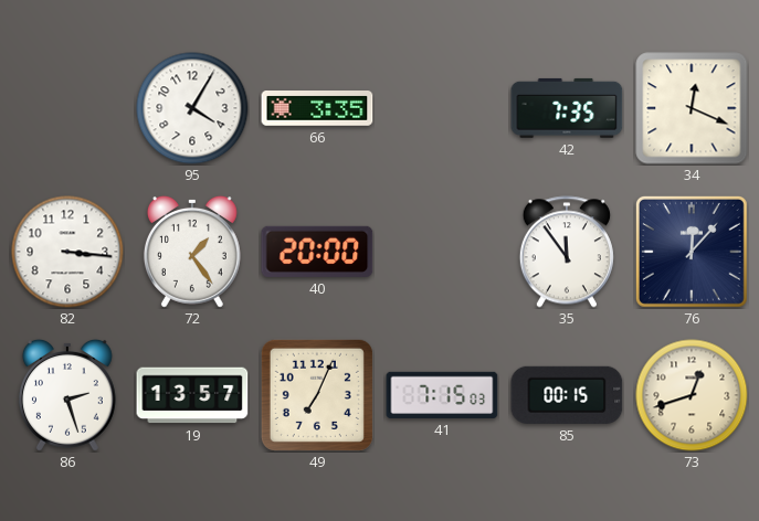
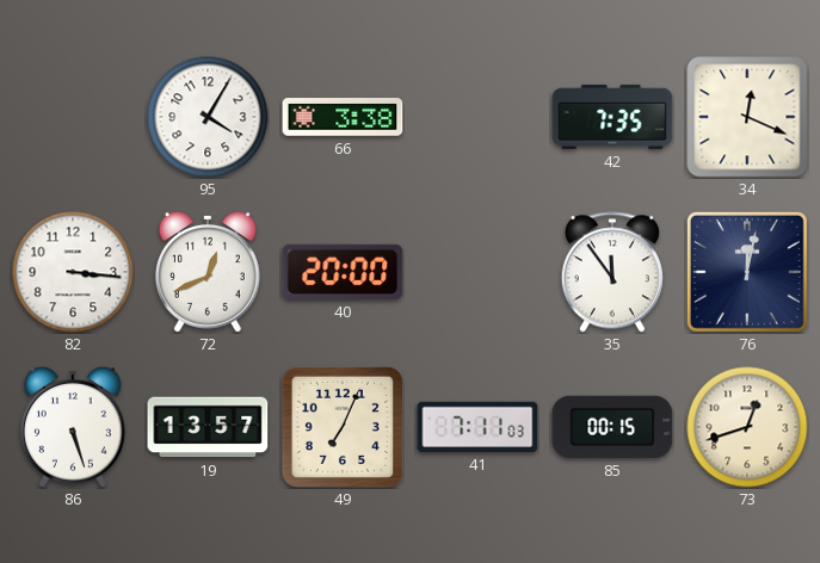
66: 3:35 -> 3:38 (343, 117)
72: 1:24 -> 12:41 (208, 272)
76: 12:07 -> 12:02 (747, 272)
86: 2:27 -> 5:27 (73, 427)
41: 7:15 -> 7:11 (477, 427)
